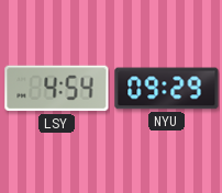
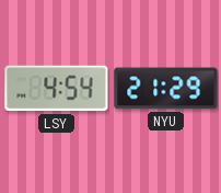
NYU: 09:29 -> 21:29 (166, 89)
